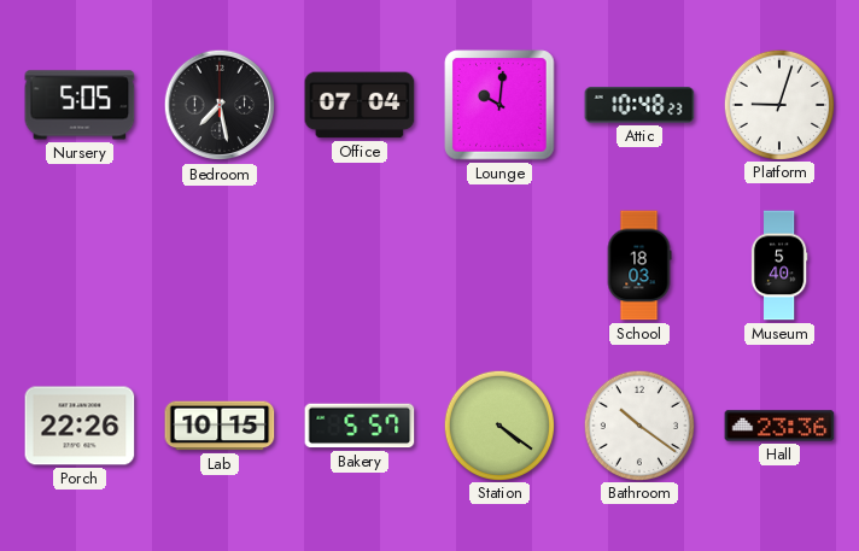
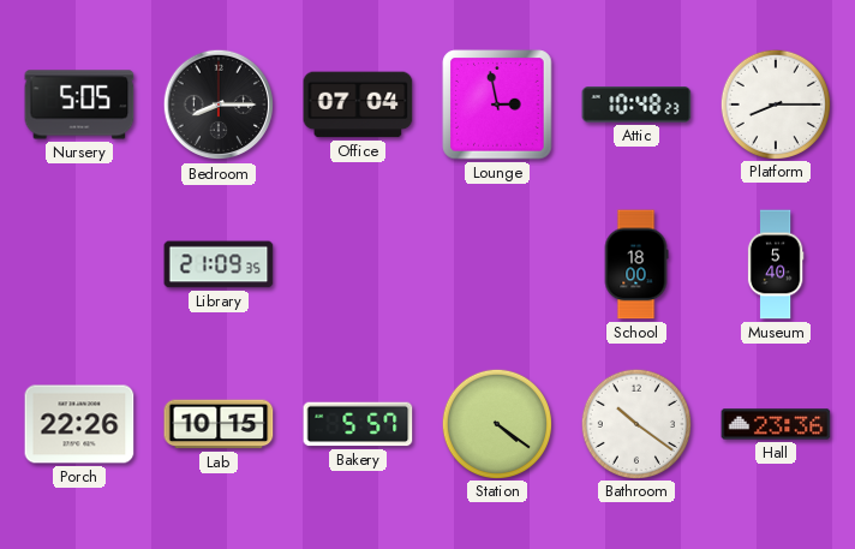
Bedroom: 7:28 -> 8:15 (219, 105)
Lounge: 10:01 -> 2:58 (497, 105)
Platform: 9:03 -> 8:15 (775, 103)
Library: none -> 21:09 (219, 264)
School: 18:03 -> 18:00 (636, 264)
